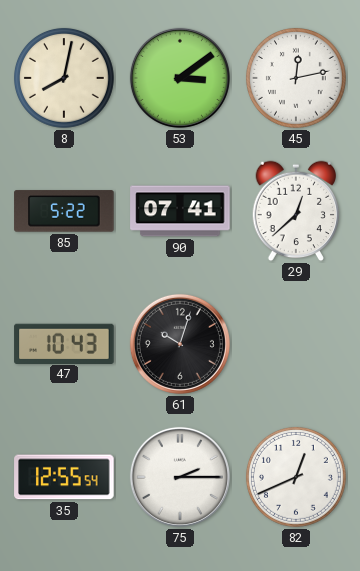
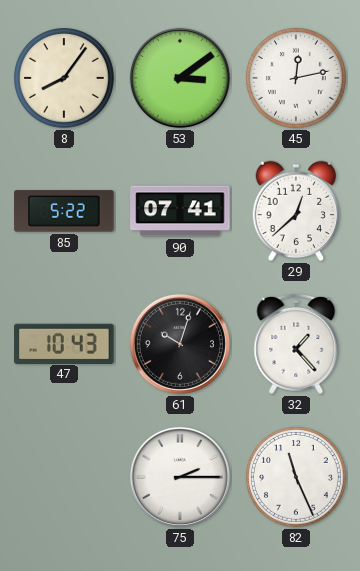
8: 8:02 -> 8:06 (64, 78)
32: none -> 1:23 (296, 344)
35: 12:55 -> none (64, 477)
82: 12:41 -> 11:26 (296, 477)
